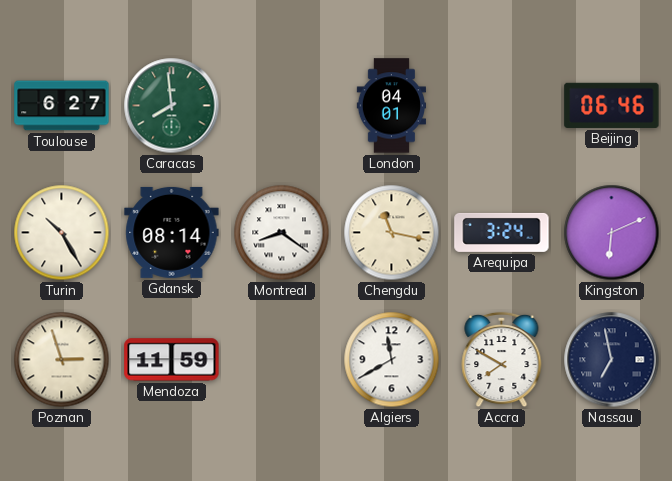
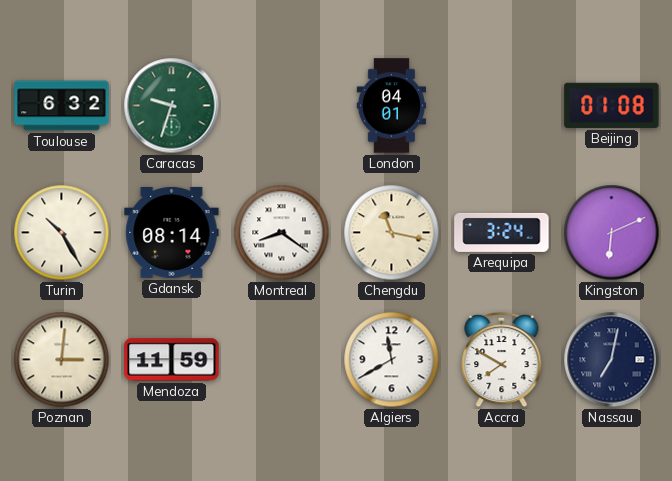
Toulouse: 6:27 -> 6:32 (62, 106)
Caracas: 7:59 -> 9:33 (172, 106)
Beijing: 06:46 -> 01:08 (612, 105)
Poznan: 2:57 -> 3:01 (62, 360)
Nassau: 6:58 -> 7:02 (612, 360)
